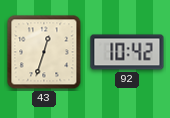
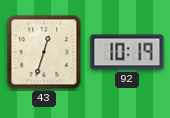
92: 10:42 -> 10:19 (127, 52)
